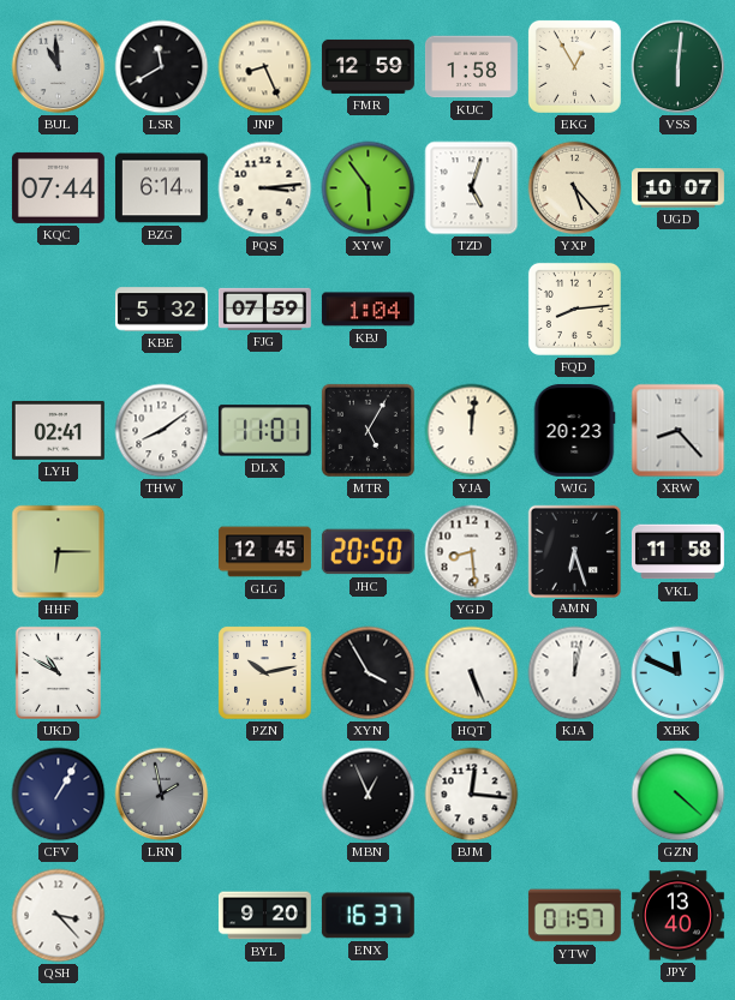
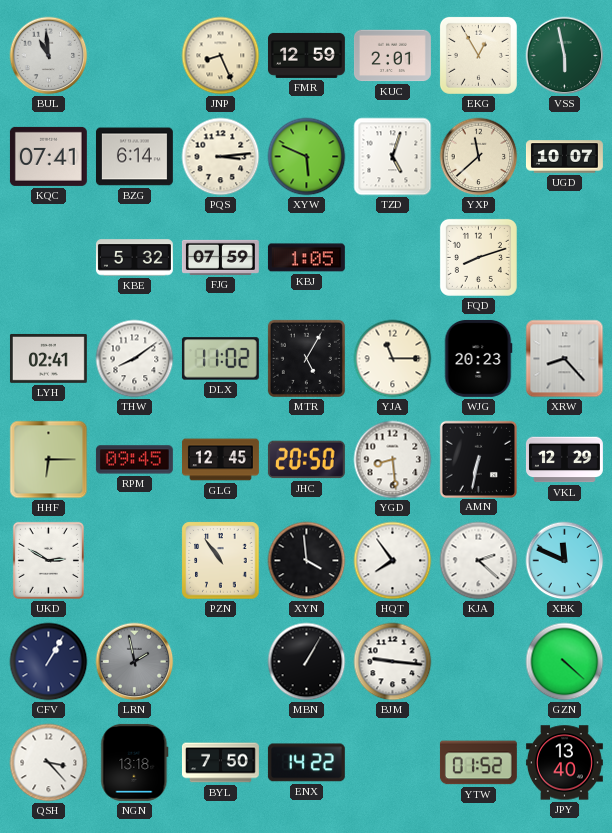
LSR: 11:40 -> none (162, 67)
KUC: 1:58 -> 2:01 (392, 56)
VSS: 6:01 -> 5:58 (565, 56)
KQC: 07:44 -> 07:41 (48, 156)
XYW: 5:54 -> 5:49 (307, 157)
YXP: 5:23 -> 11:38 (479, 157)
KBJ: 1:04 -> 1:05 (306, 258)
FQD: 8:14 -> 8:12 (478, 257)
DLX: 11:01 -> 11:02 (220, 359)
YJA: 12:01 -> 11:15 (393, 359)
RPM: none -> 09:45 (134, 460)
AMN: 6:27 -> 6:32 (478, 459)
VKL: 11:58 -> 12:29 (564, 460)
UKD: 10:50 -> 2:50 (48, 560)
PZN: 10:13 -> 10:54 (221, 561)
XYN: 3:55 -> 3:59 (307, 561)
HQT: 5:26 -> 7:54 (393, 561)
KJA: 12:02 -> 2:22 (479, 561)
MBN: 12:56 -> 1:05 (307, 662)
BJM: 12:16 -> 9:16 (393, 662)
NGN: none -> 13:18 (135, 762)
BYL: 9:20 -> 7:50 (221, 763)
ENX: 16:37 -> 14:22 (306, 763)
YTW: 01:57 -> 01:52 (478, 763)
